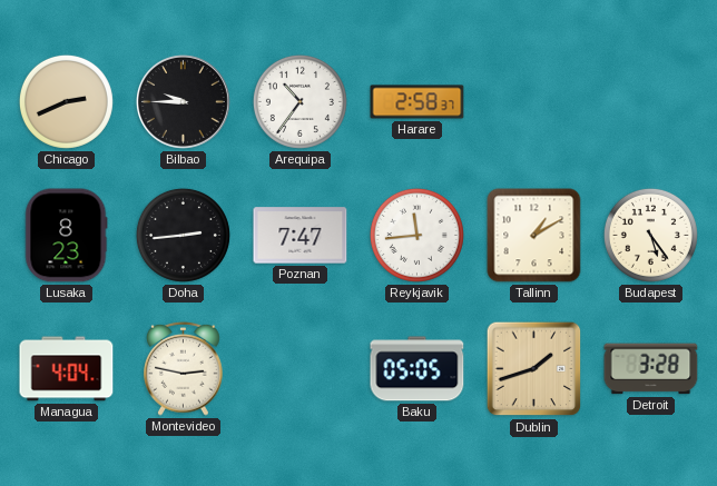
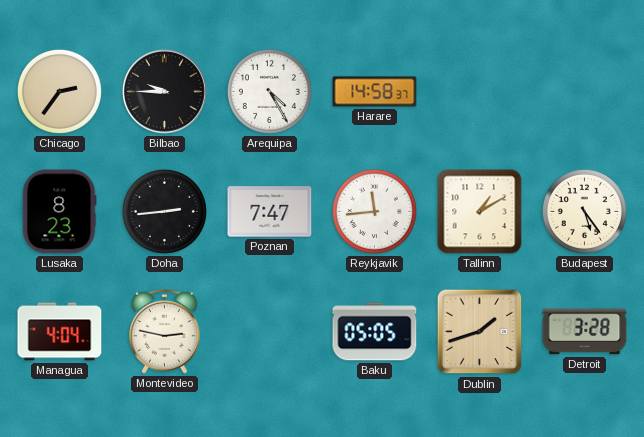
Chicago: 2:41 -> 2:36 (59, 91)
Arequipa: 10:36 -> 4:25 (269, 91)
Harare: 2:58 -> 14:58 (375, 92)
